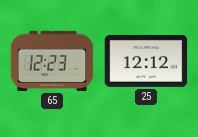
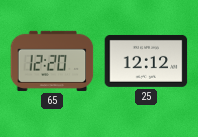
65: 12:23 -> 12:20 (52, 61)
